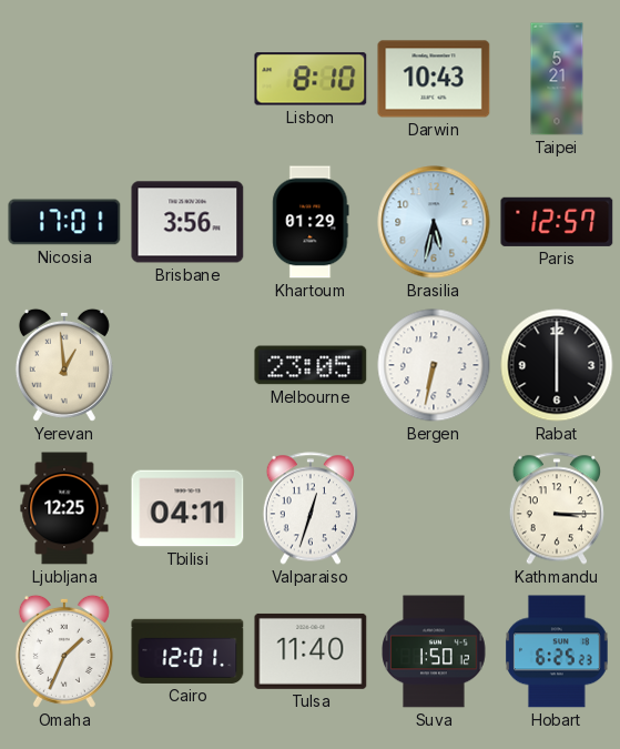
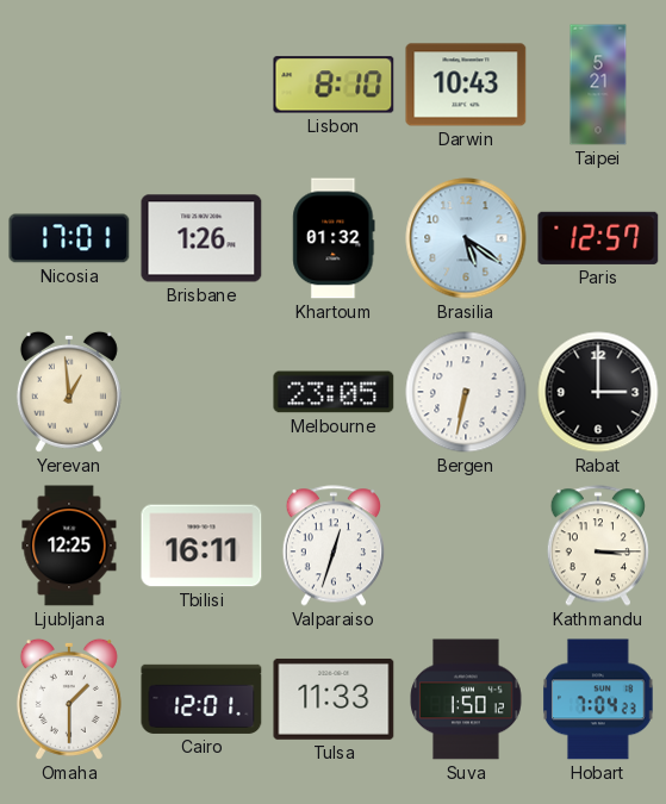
Brisbane: 3:56 -> 1:26 (201, 238)
Khartoum: 01:29 -> 01:32 (334, 238)
Brasilia: 5:32 -> 5:21 (466, 238)
Rabat: 6:00 -> 3:00 (598, 392)
Tbilisi: 04:11 -> 16:11 (201, 546)
Omaha: 1:34 -> 1:30 (69, 699)
Tulsa: 11:40 -> 11:33 (334, 699)
Hobart: 6:25 -> 7:04 (599, 699)
